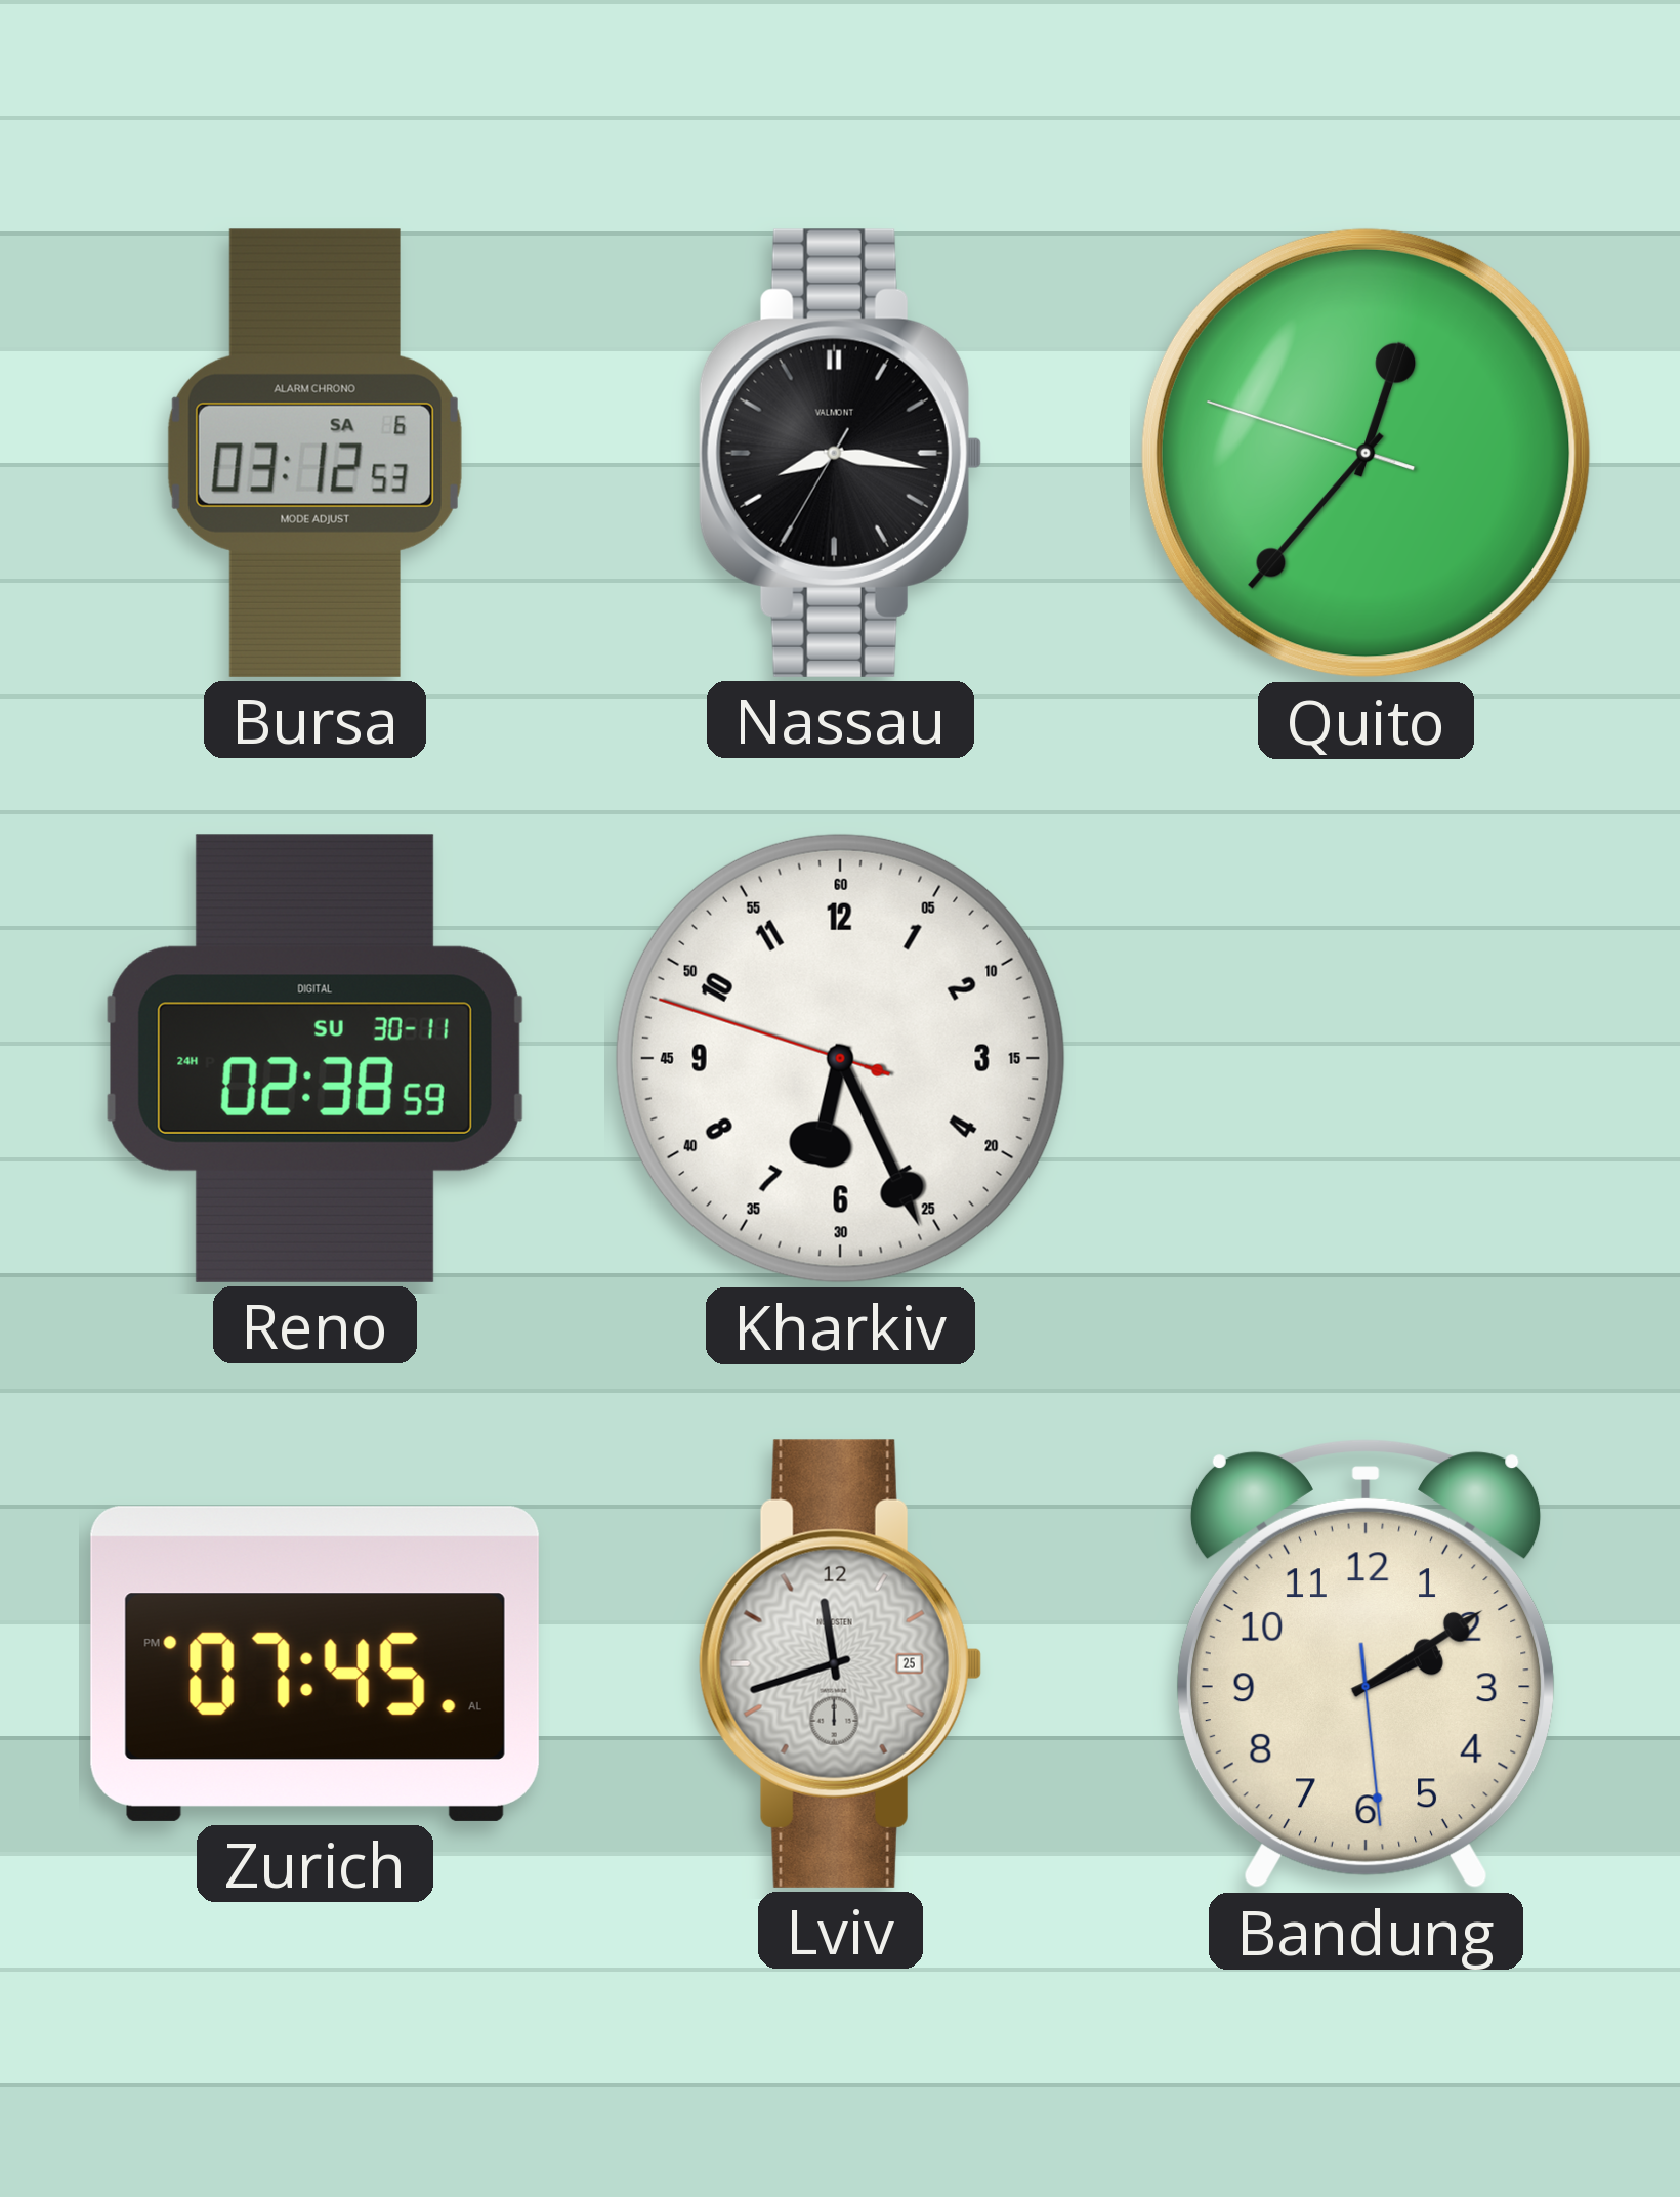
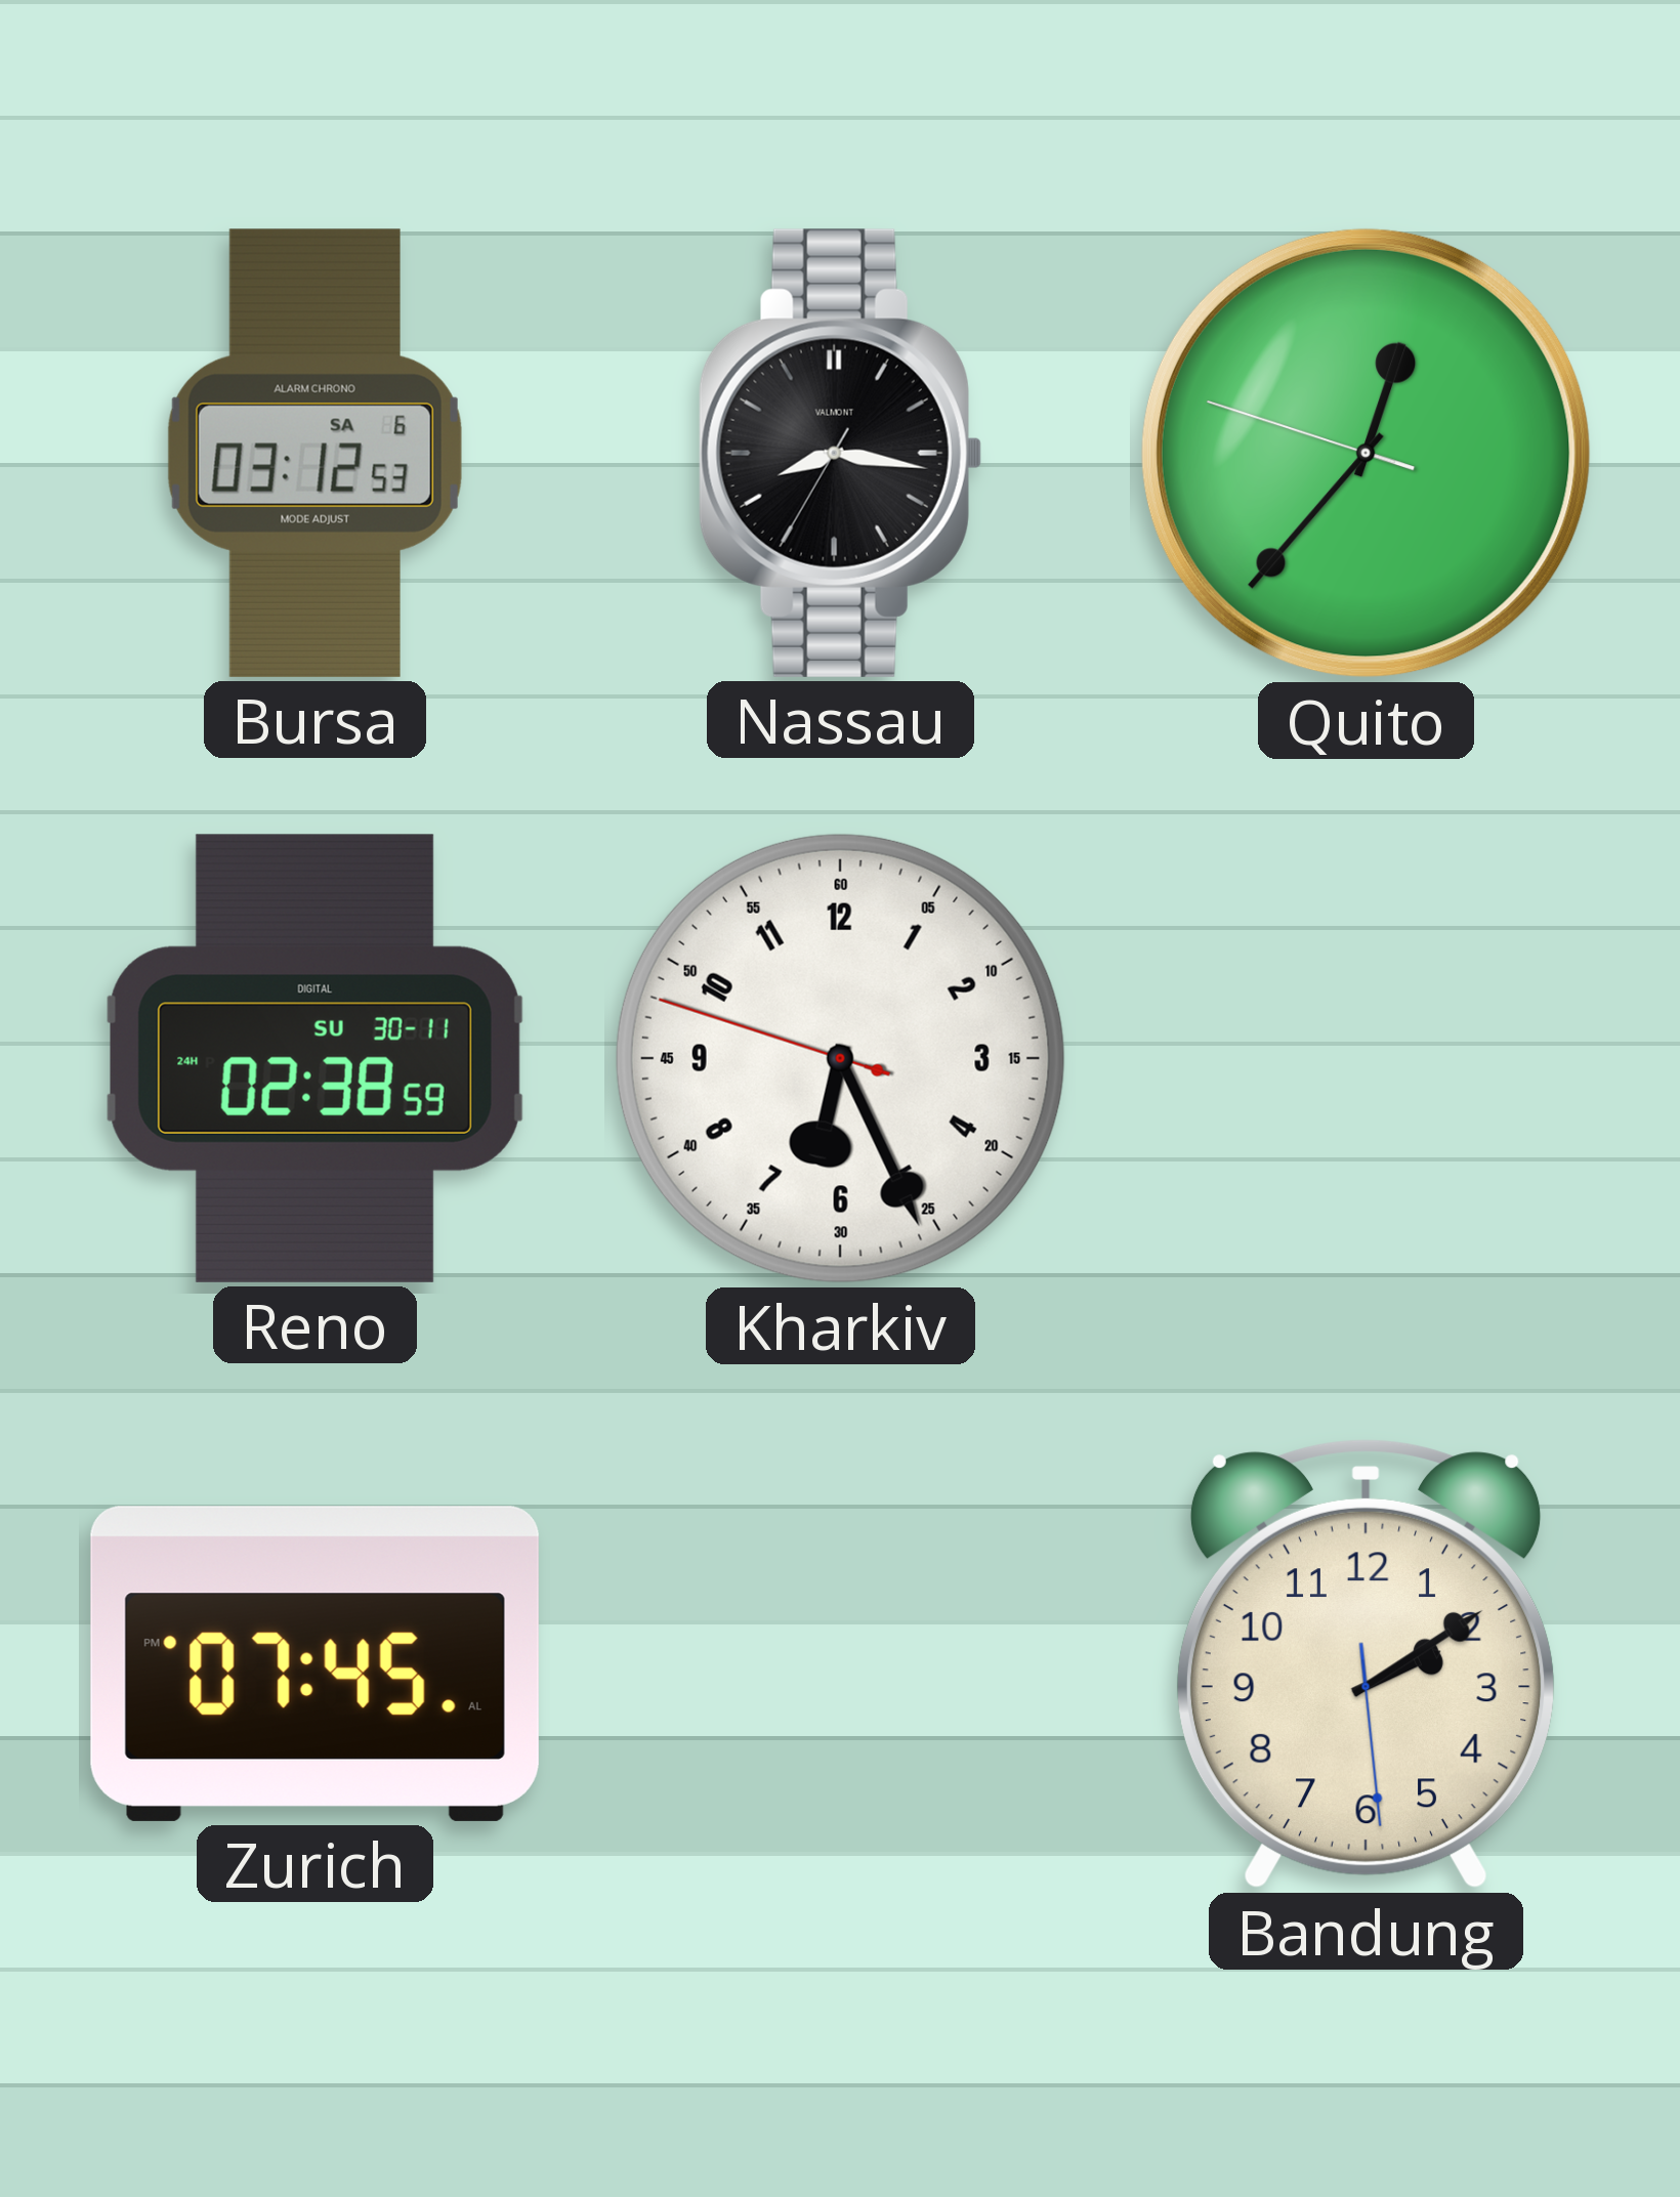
Lviv: 11:42 -> none (840, 1663)
